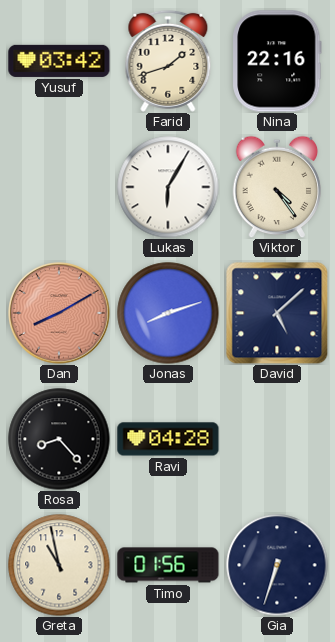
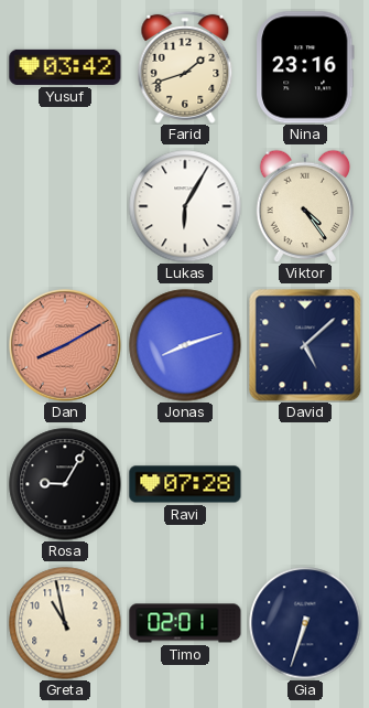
Nina: 22:16 -> 23:16 (305, 67)
Rosa: 8:23 -> 9:05 (65, 484)
Ravi: 04:28 -> 07:28 (185, 484)
Timo: 01:56 -> 02:01 (185, 623)
